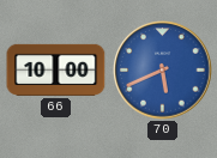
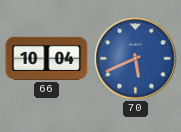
66: 10:00 -> 10:04 (47, 58)
